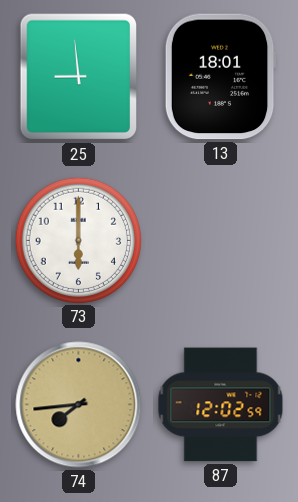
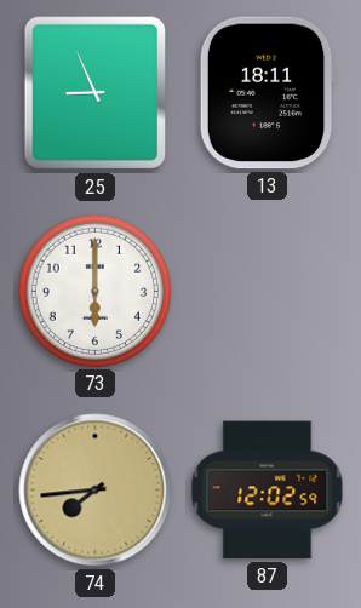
25: 8:59 -> 8:56 (96, 93)
13: 18:01 -> 18:11 (267, 93)
